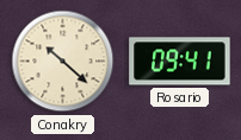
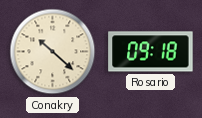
Rosario: 09:41 -> 09:18 (151, 52)
